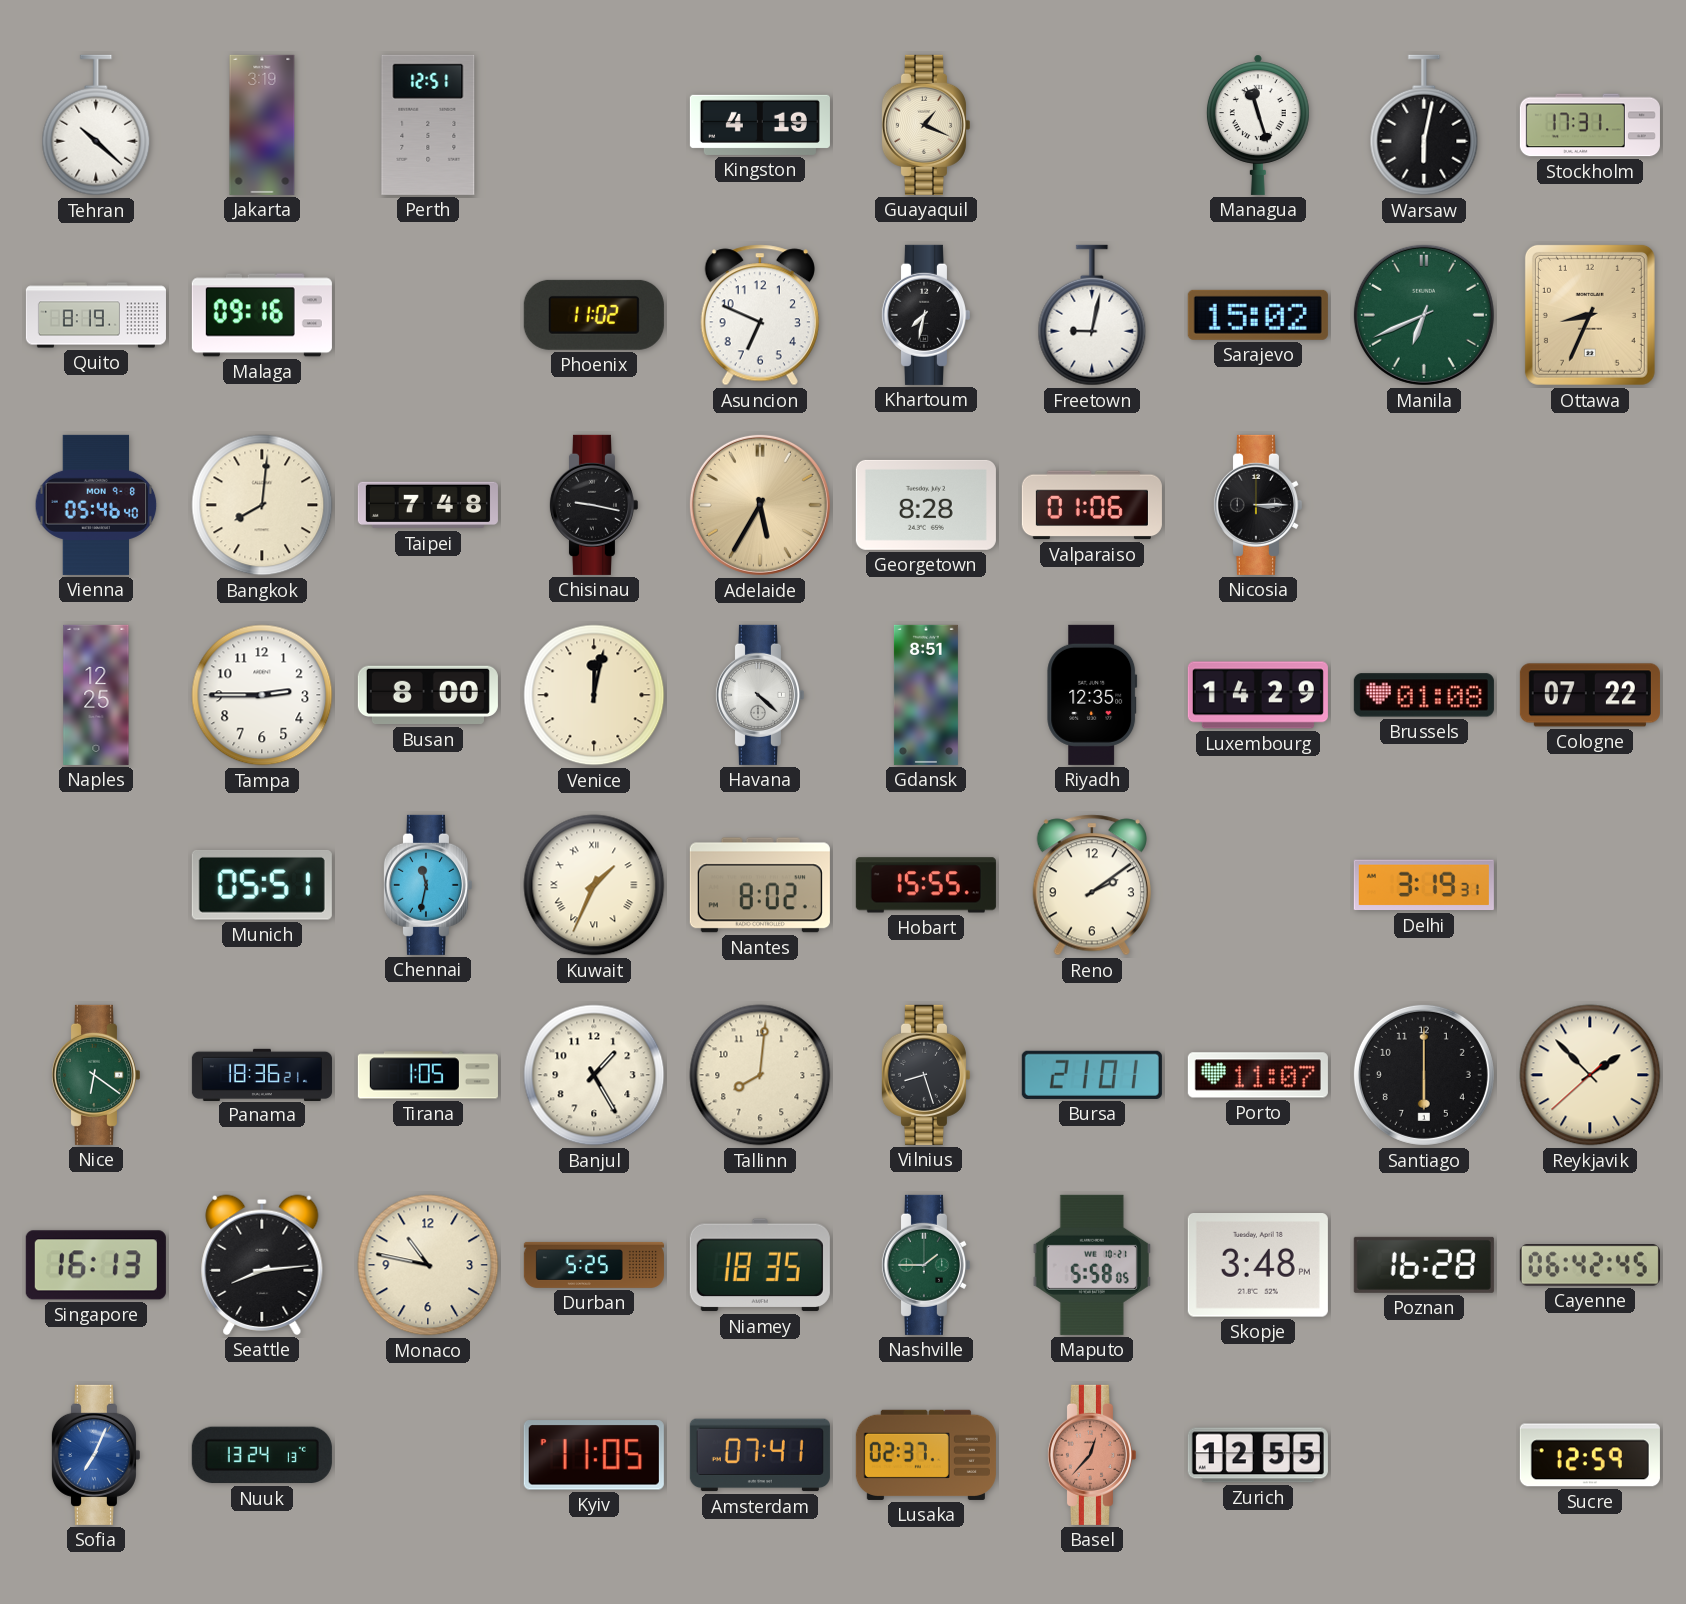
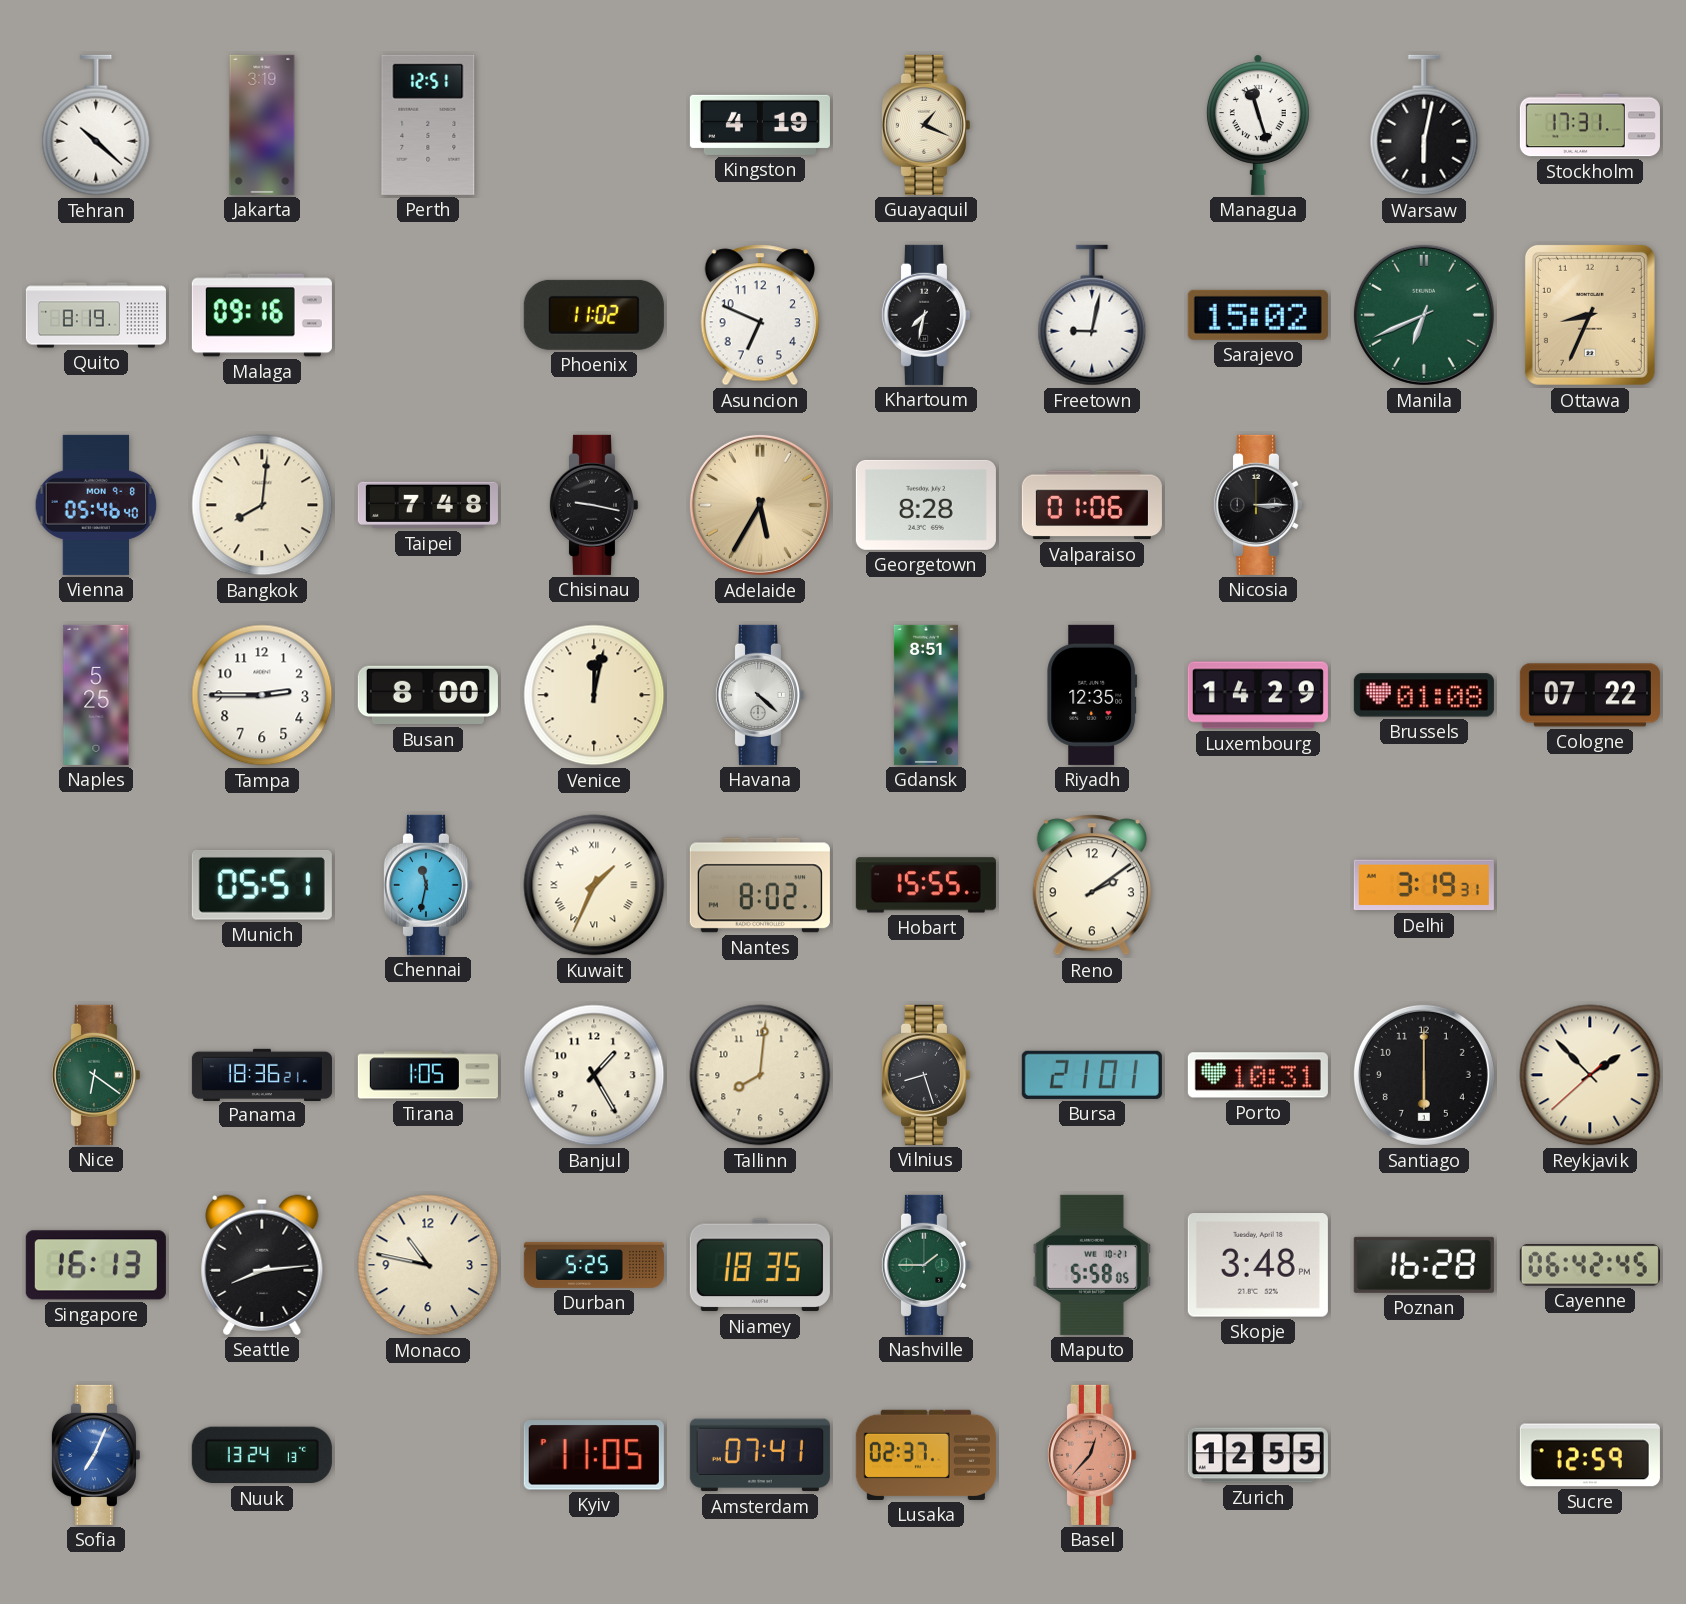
Naples: 12:25 -> 5:25 (96, 695)
Porto: 11:07 -> 10:31 (1258, 1075)
